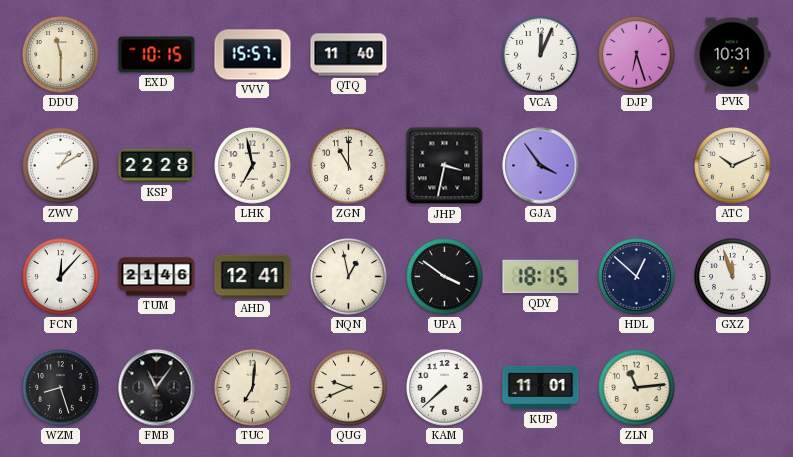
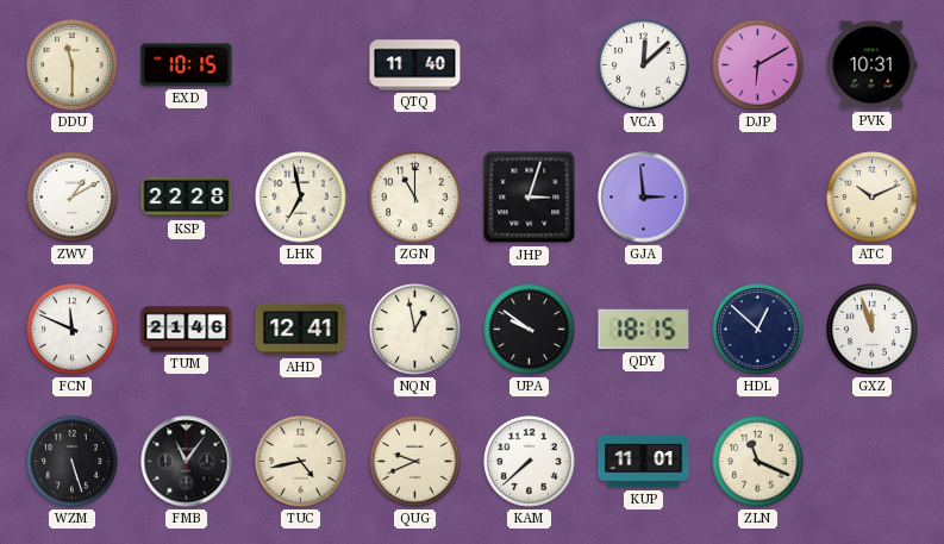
VVV: 15:57 -> none (253, 55)
VCA: 12:04 -> 12:08 (644, 65)
DJP: 6:27 -> 6:10 (758, 65)
JHP: 3:32 -> 3:03 (530, 198)
GJA: 3:54 -> 2:59 (644, 198)
FCN: 12:07 -> 11:49 (73, 330)
UPA: 3:51 -> 9:51 (530, 330)
WZM: 8:27 -> 5:27 (73, 462)
TUC: 7:01 -> 4:43 (301, 462)
ZLN: 11:14 -> 11:19 (758, 462)
